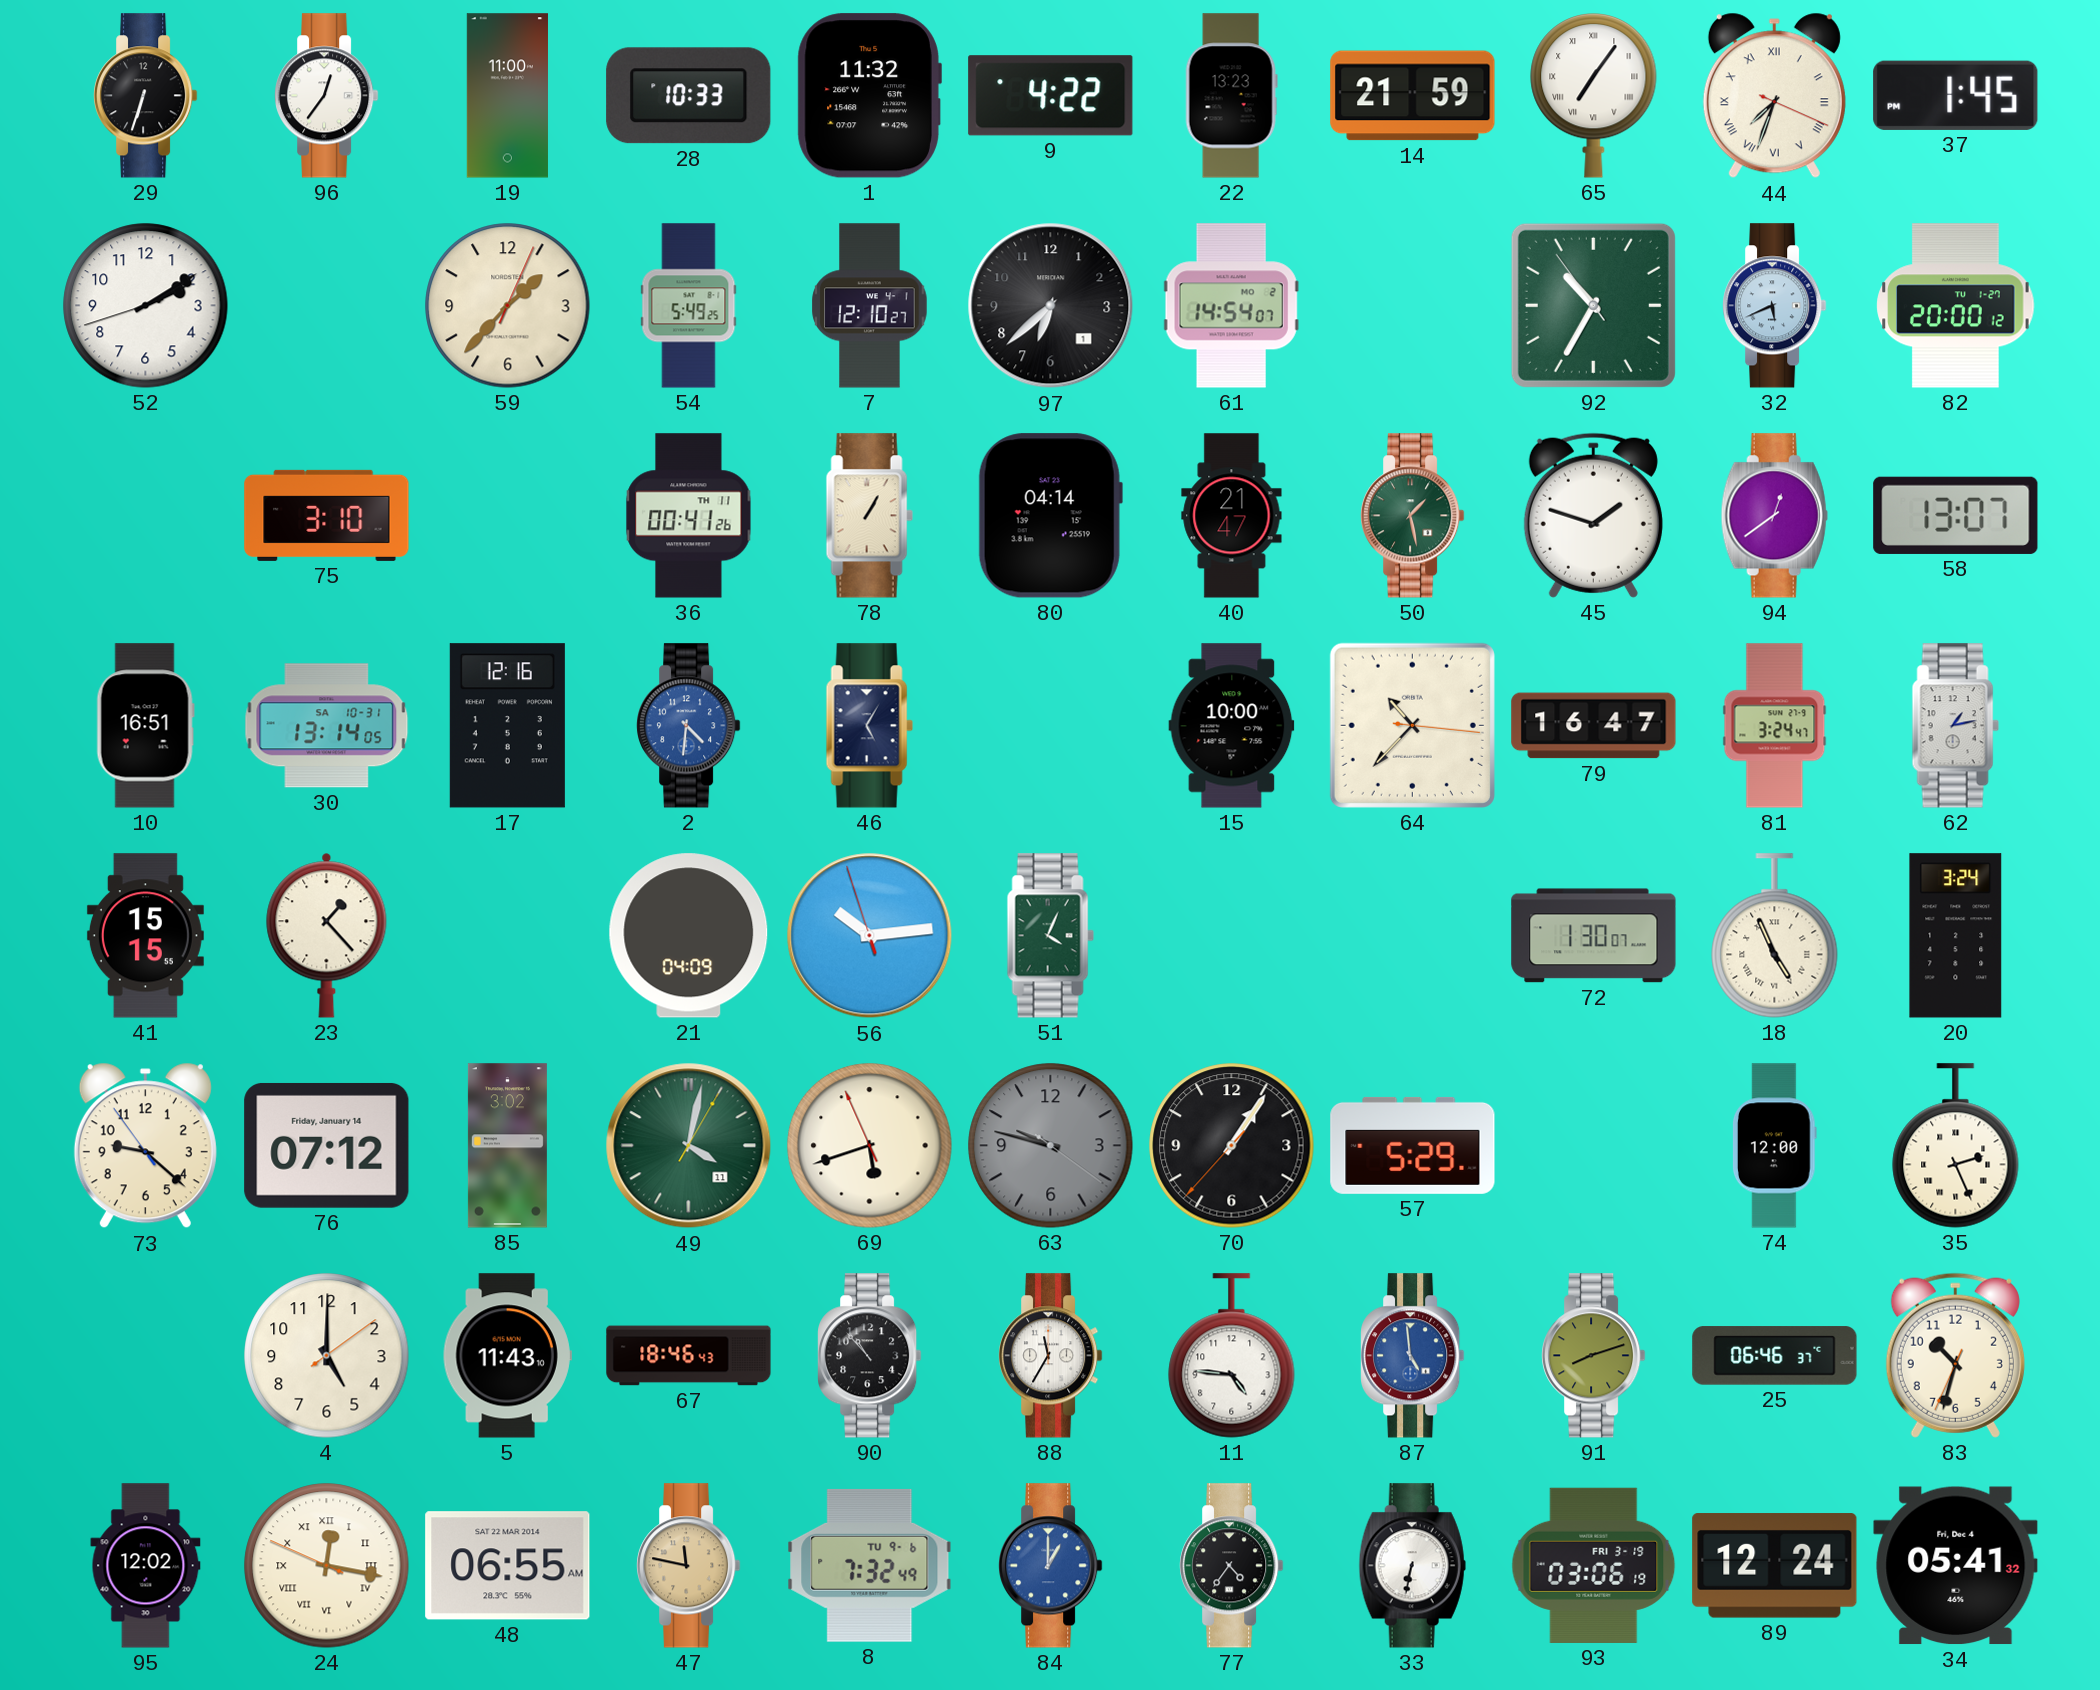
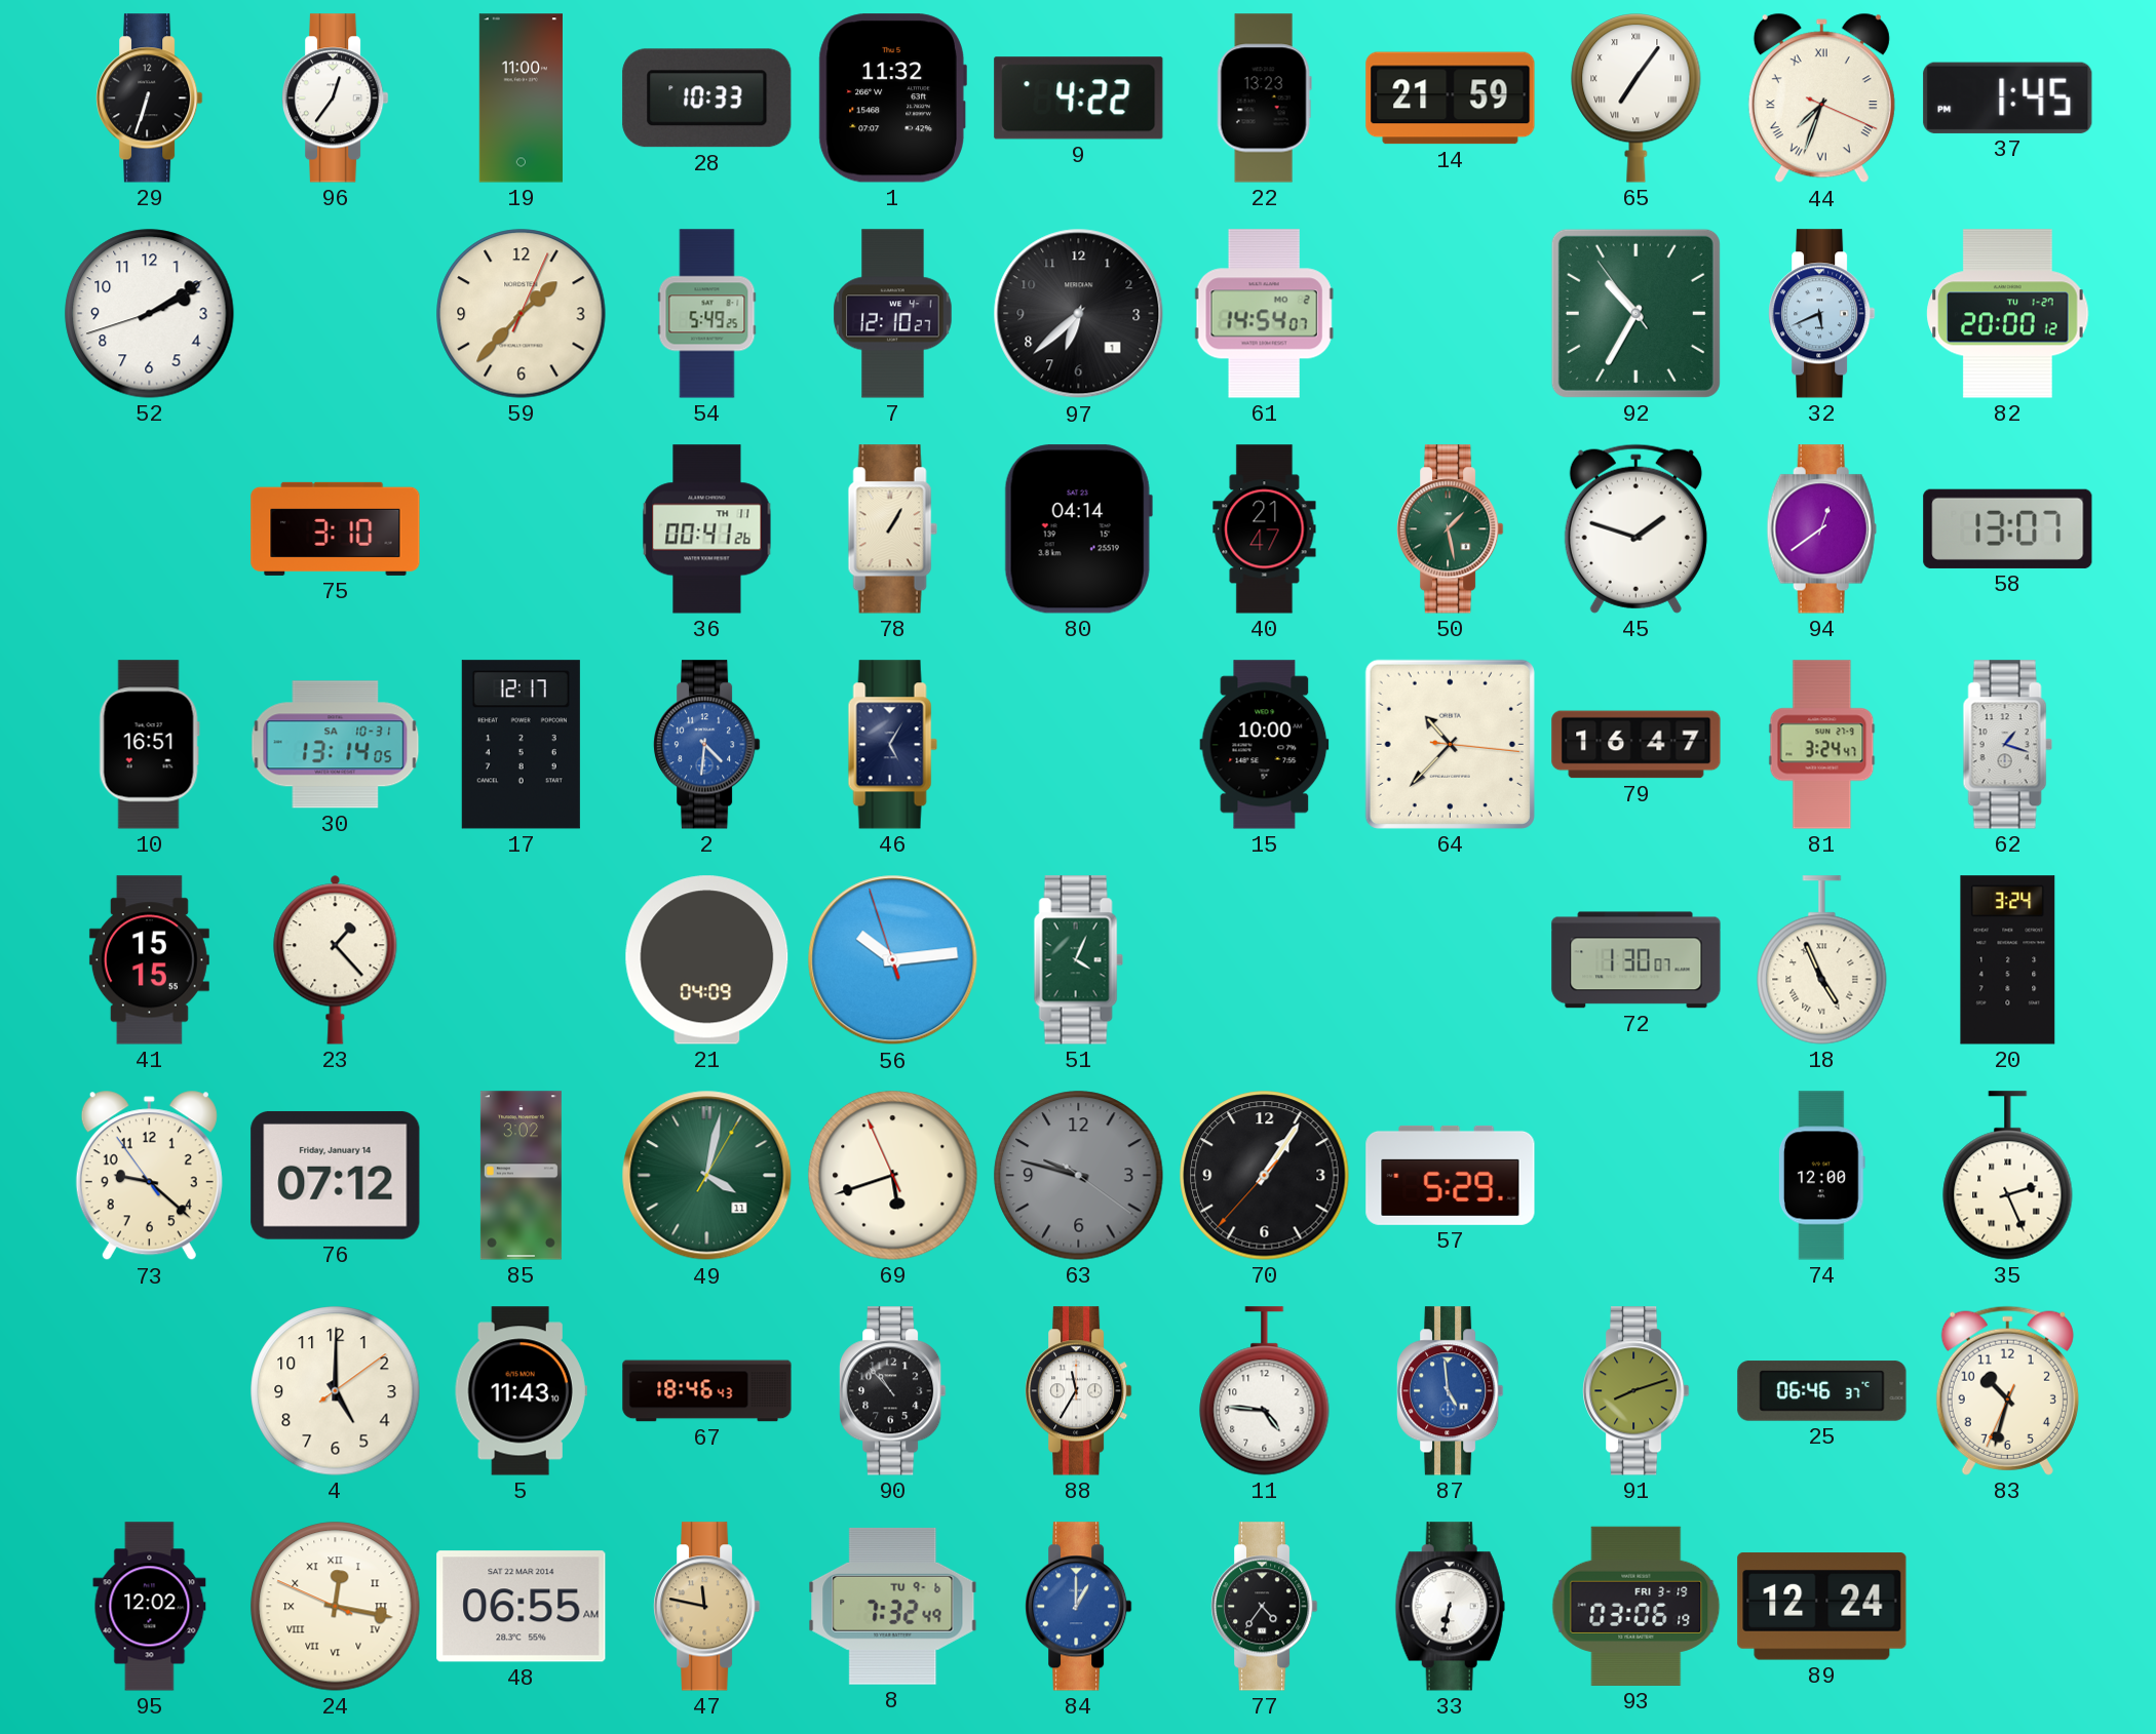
17: 12:16 -> 12:17 (521, 745)
62: 1:13 -> 1:18 (2007, 745)
34: 05:41 -> none (1956, 1566)
